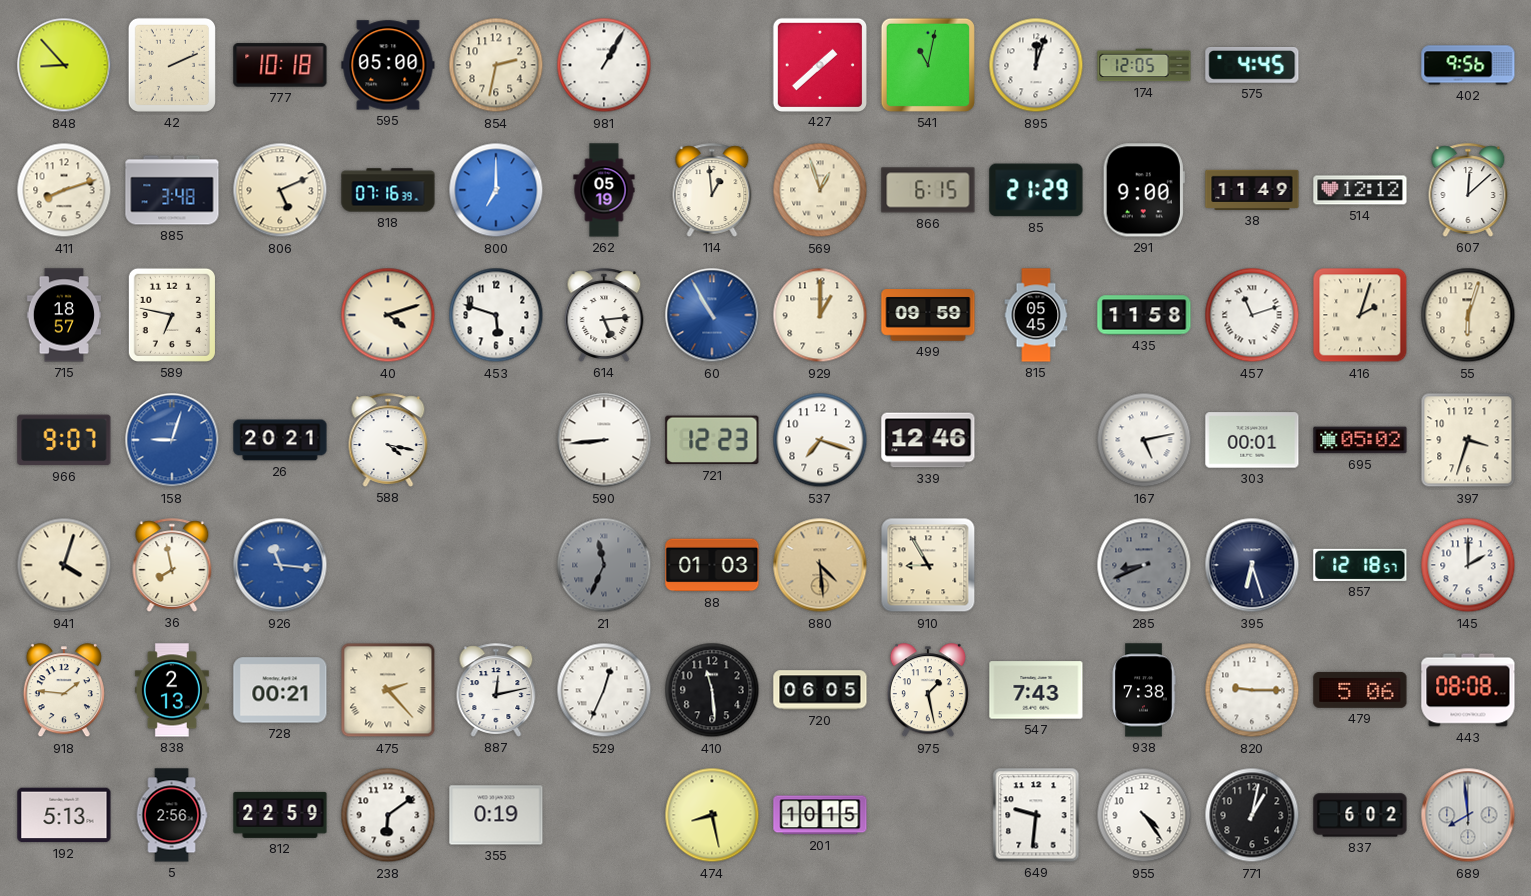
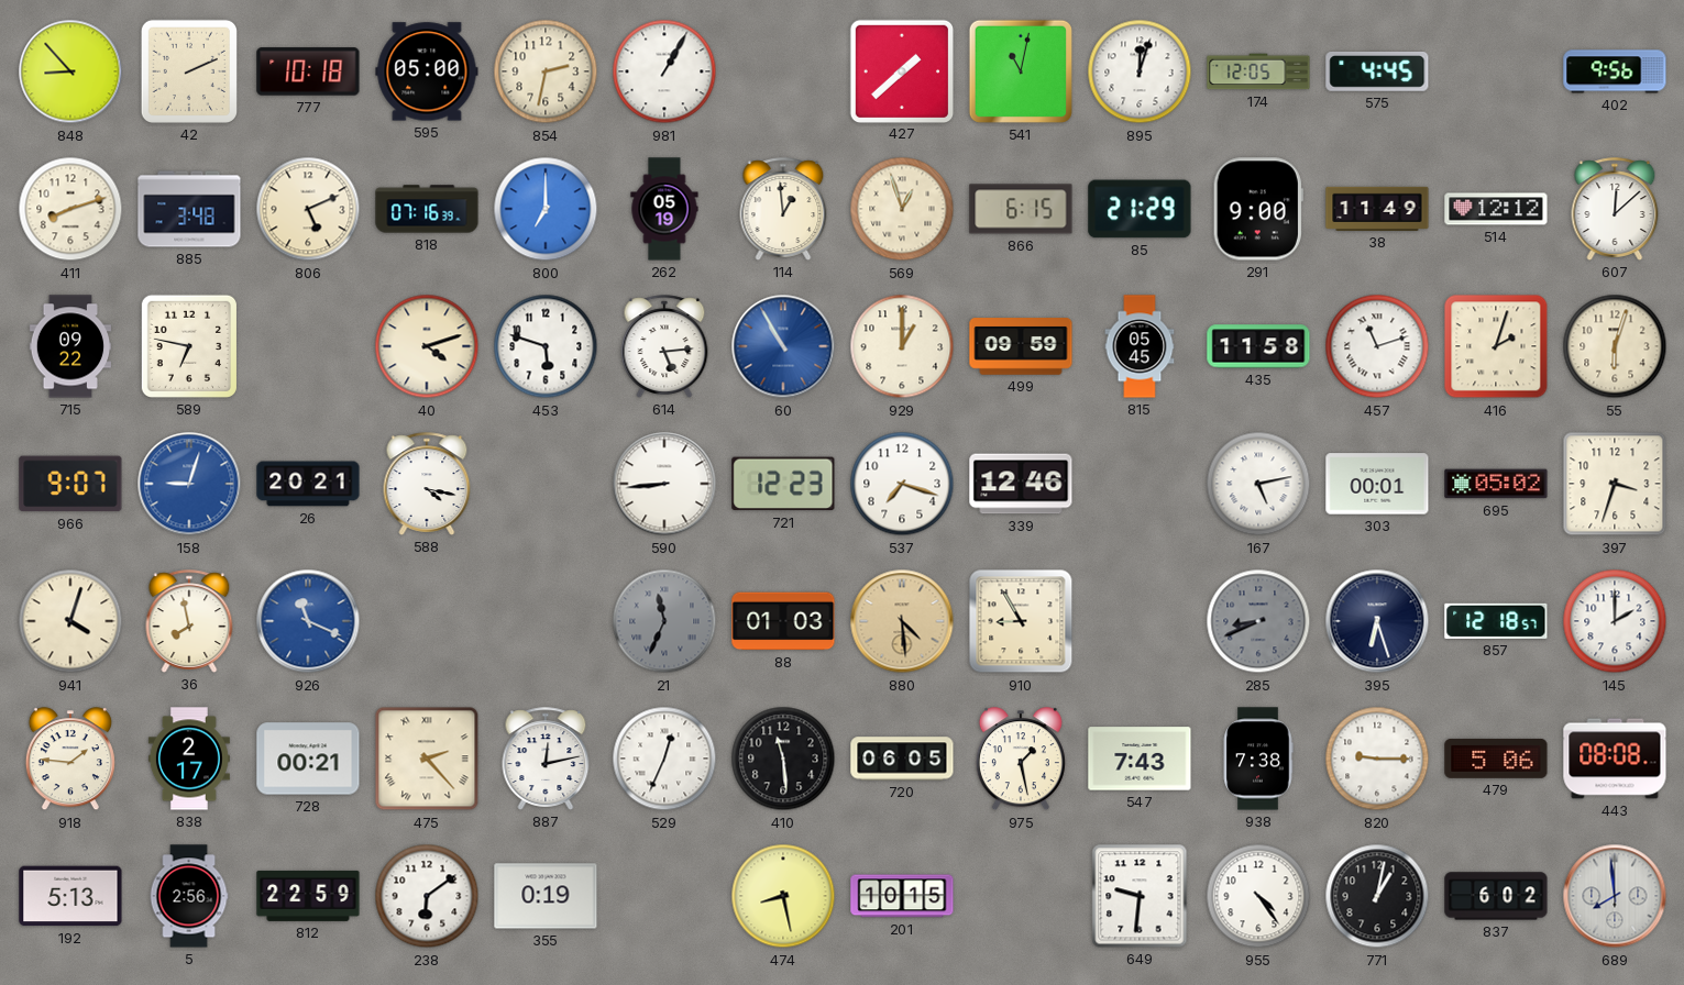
715: 18:57 -> 09:22 (70, 346)
926: 11:16 -> 11:19 (308, 621)
838: 2:13 -> 2:17 (189, 759)
